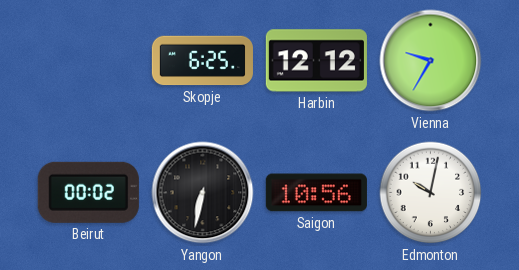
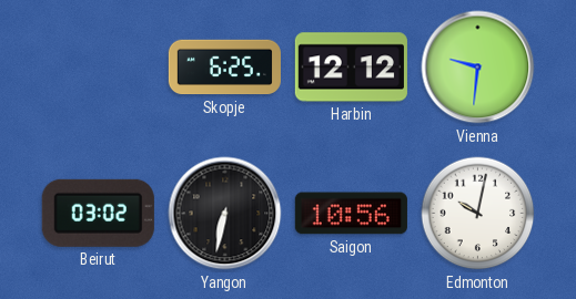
Vienna: 9:35 -> 9:31 (478, 68)
Beirut: 00:02 -> 03:02 (98, 213)
